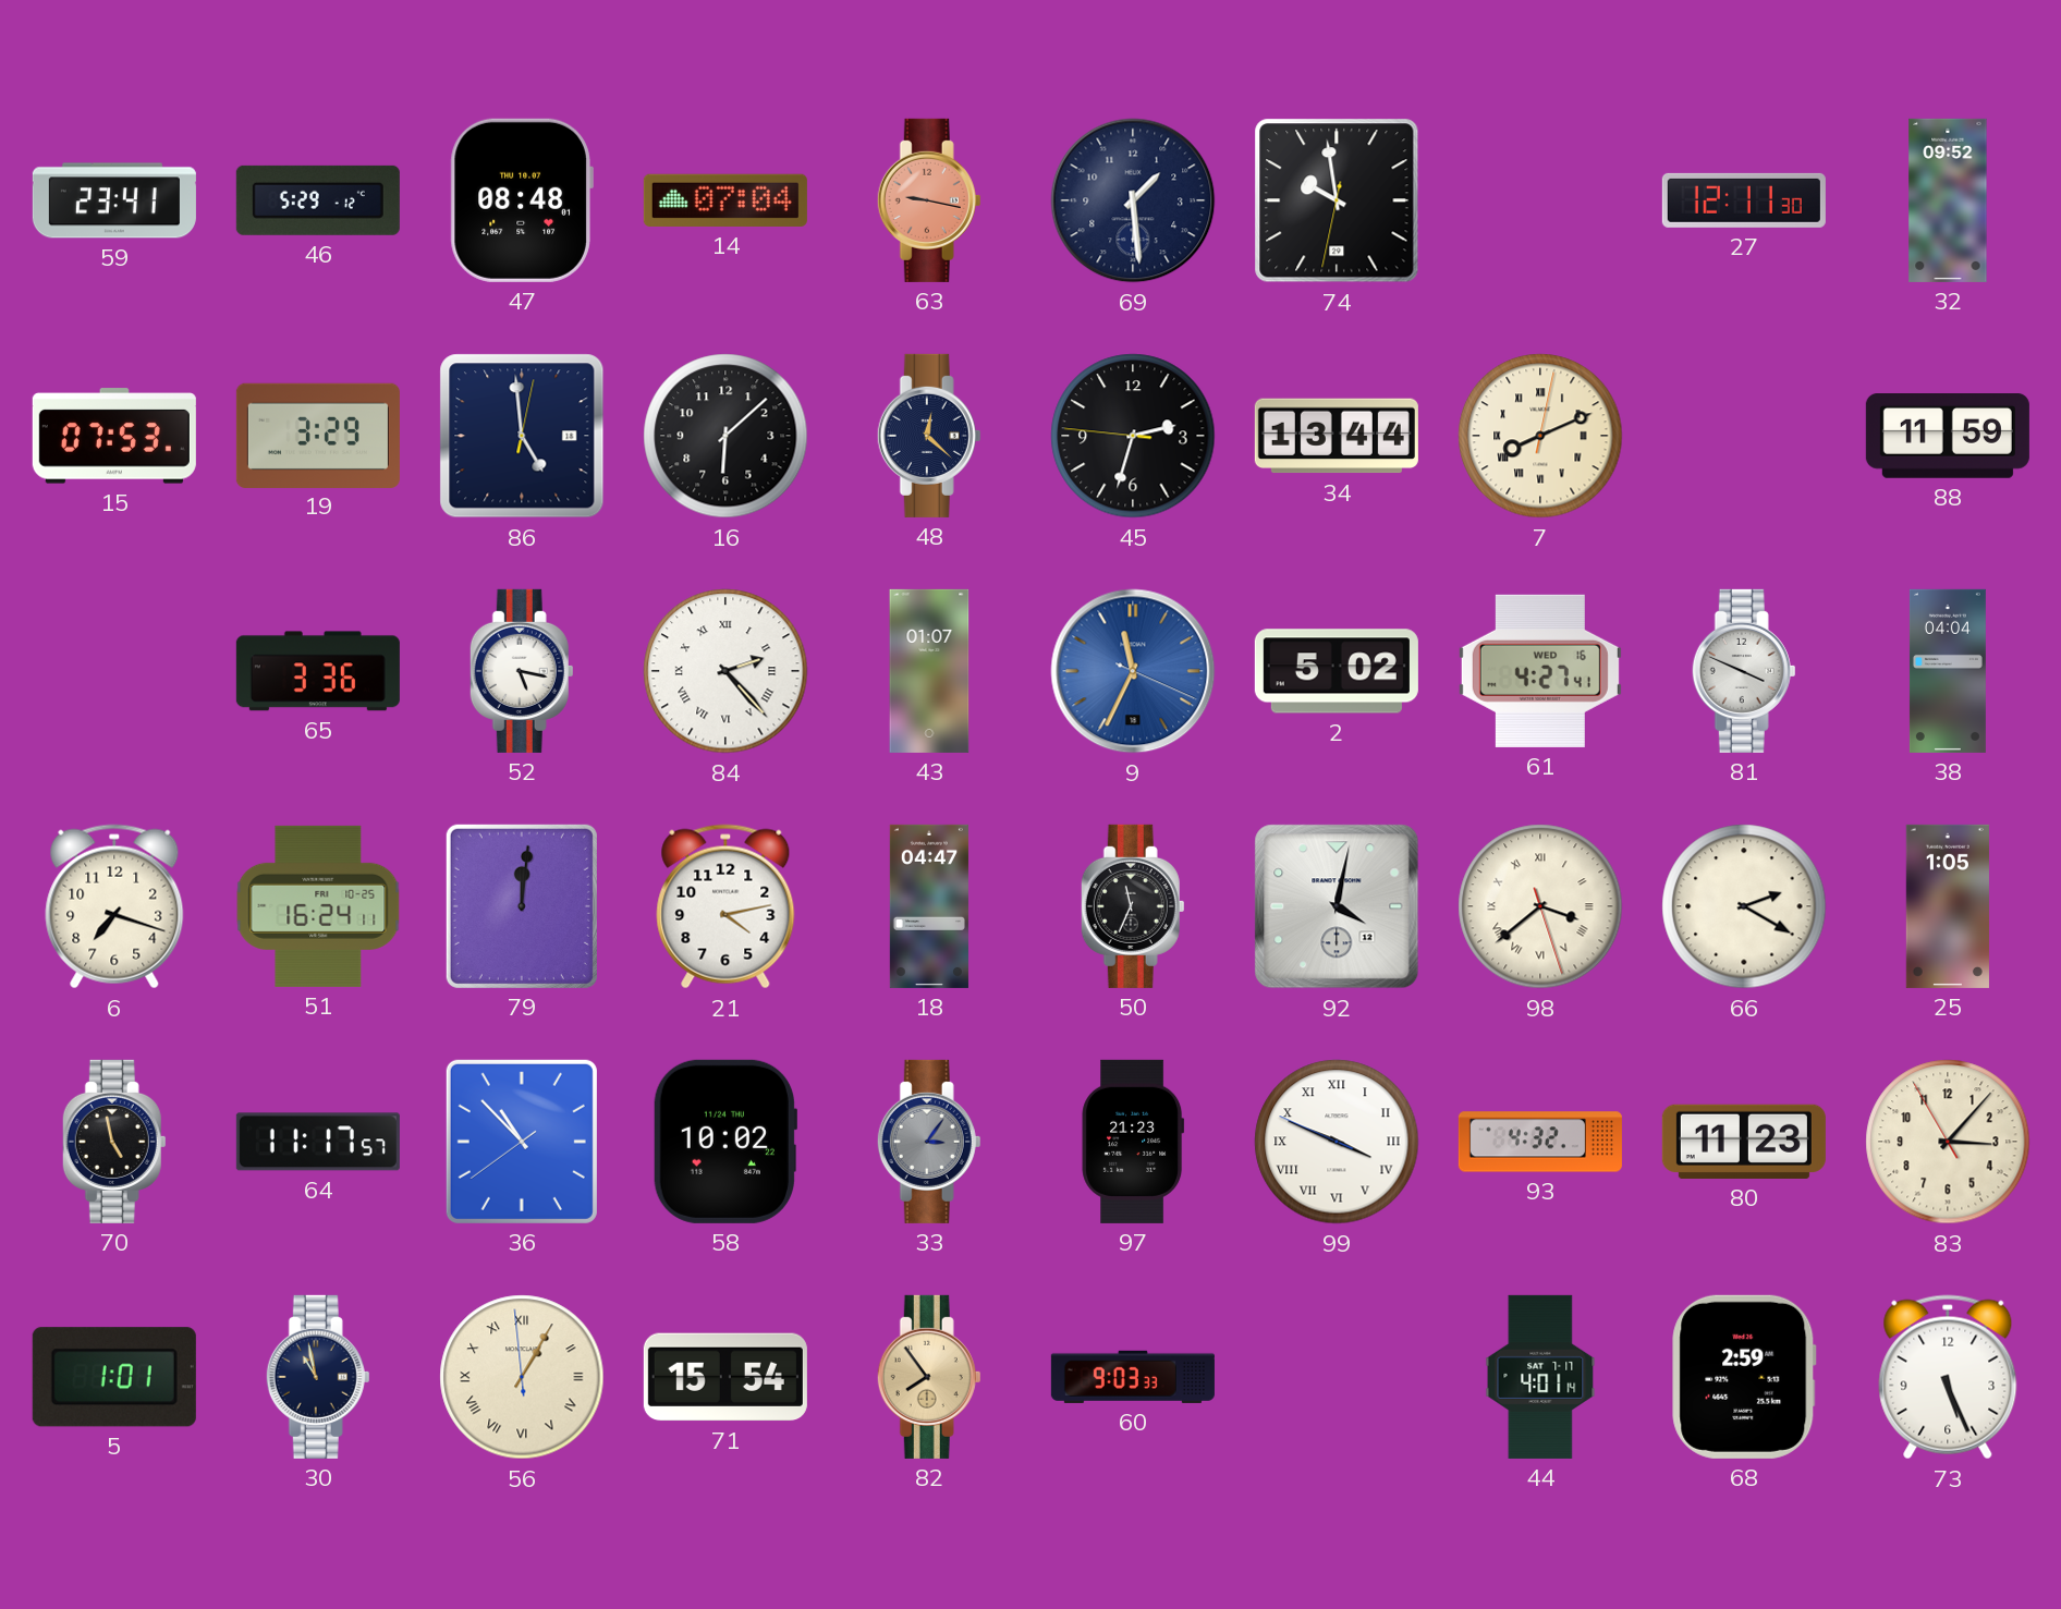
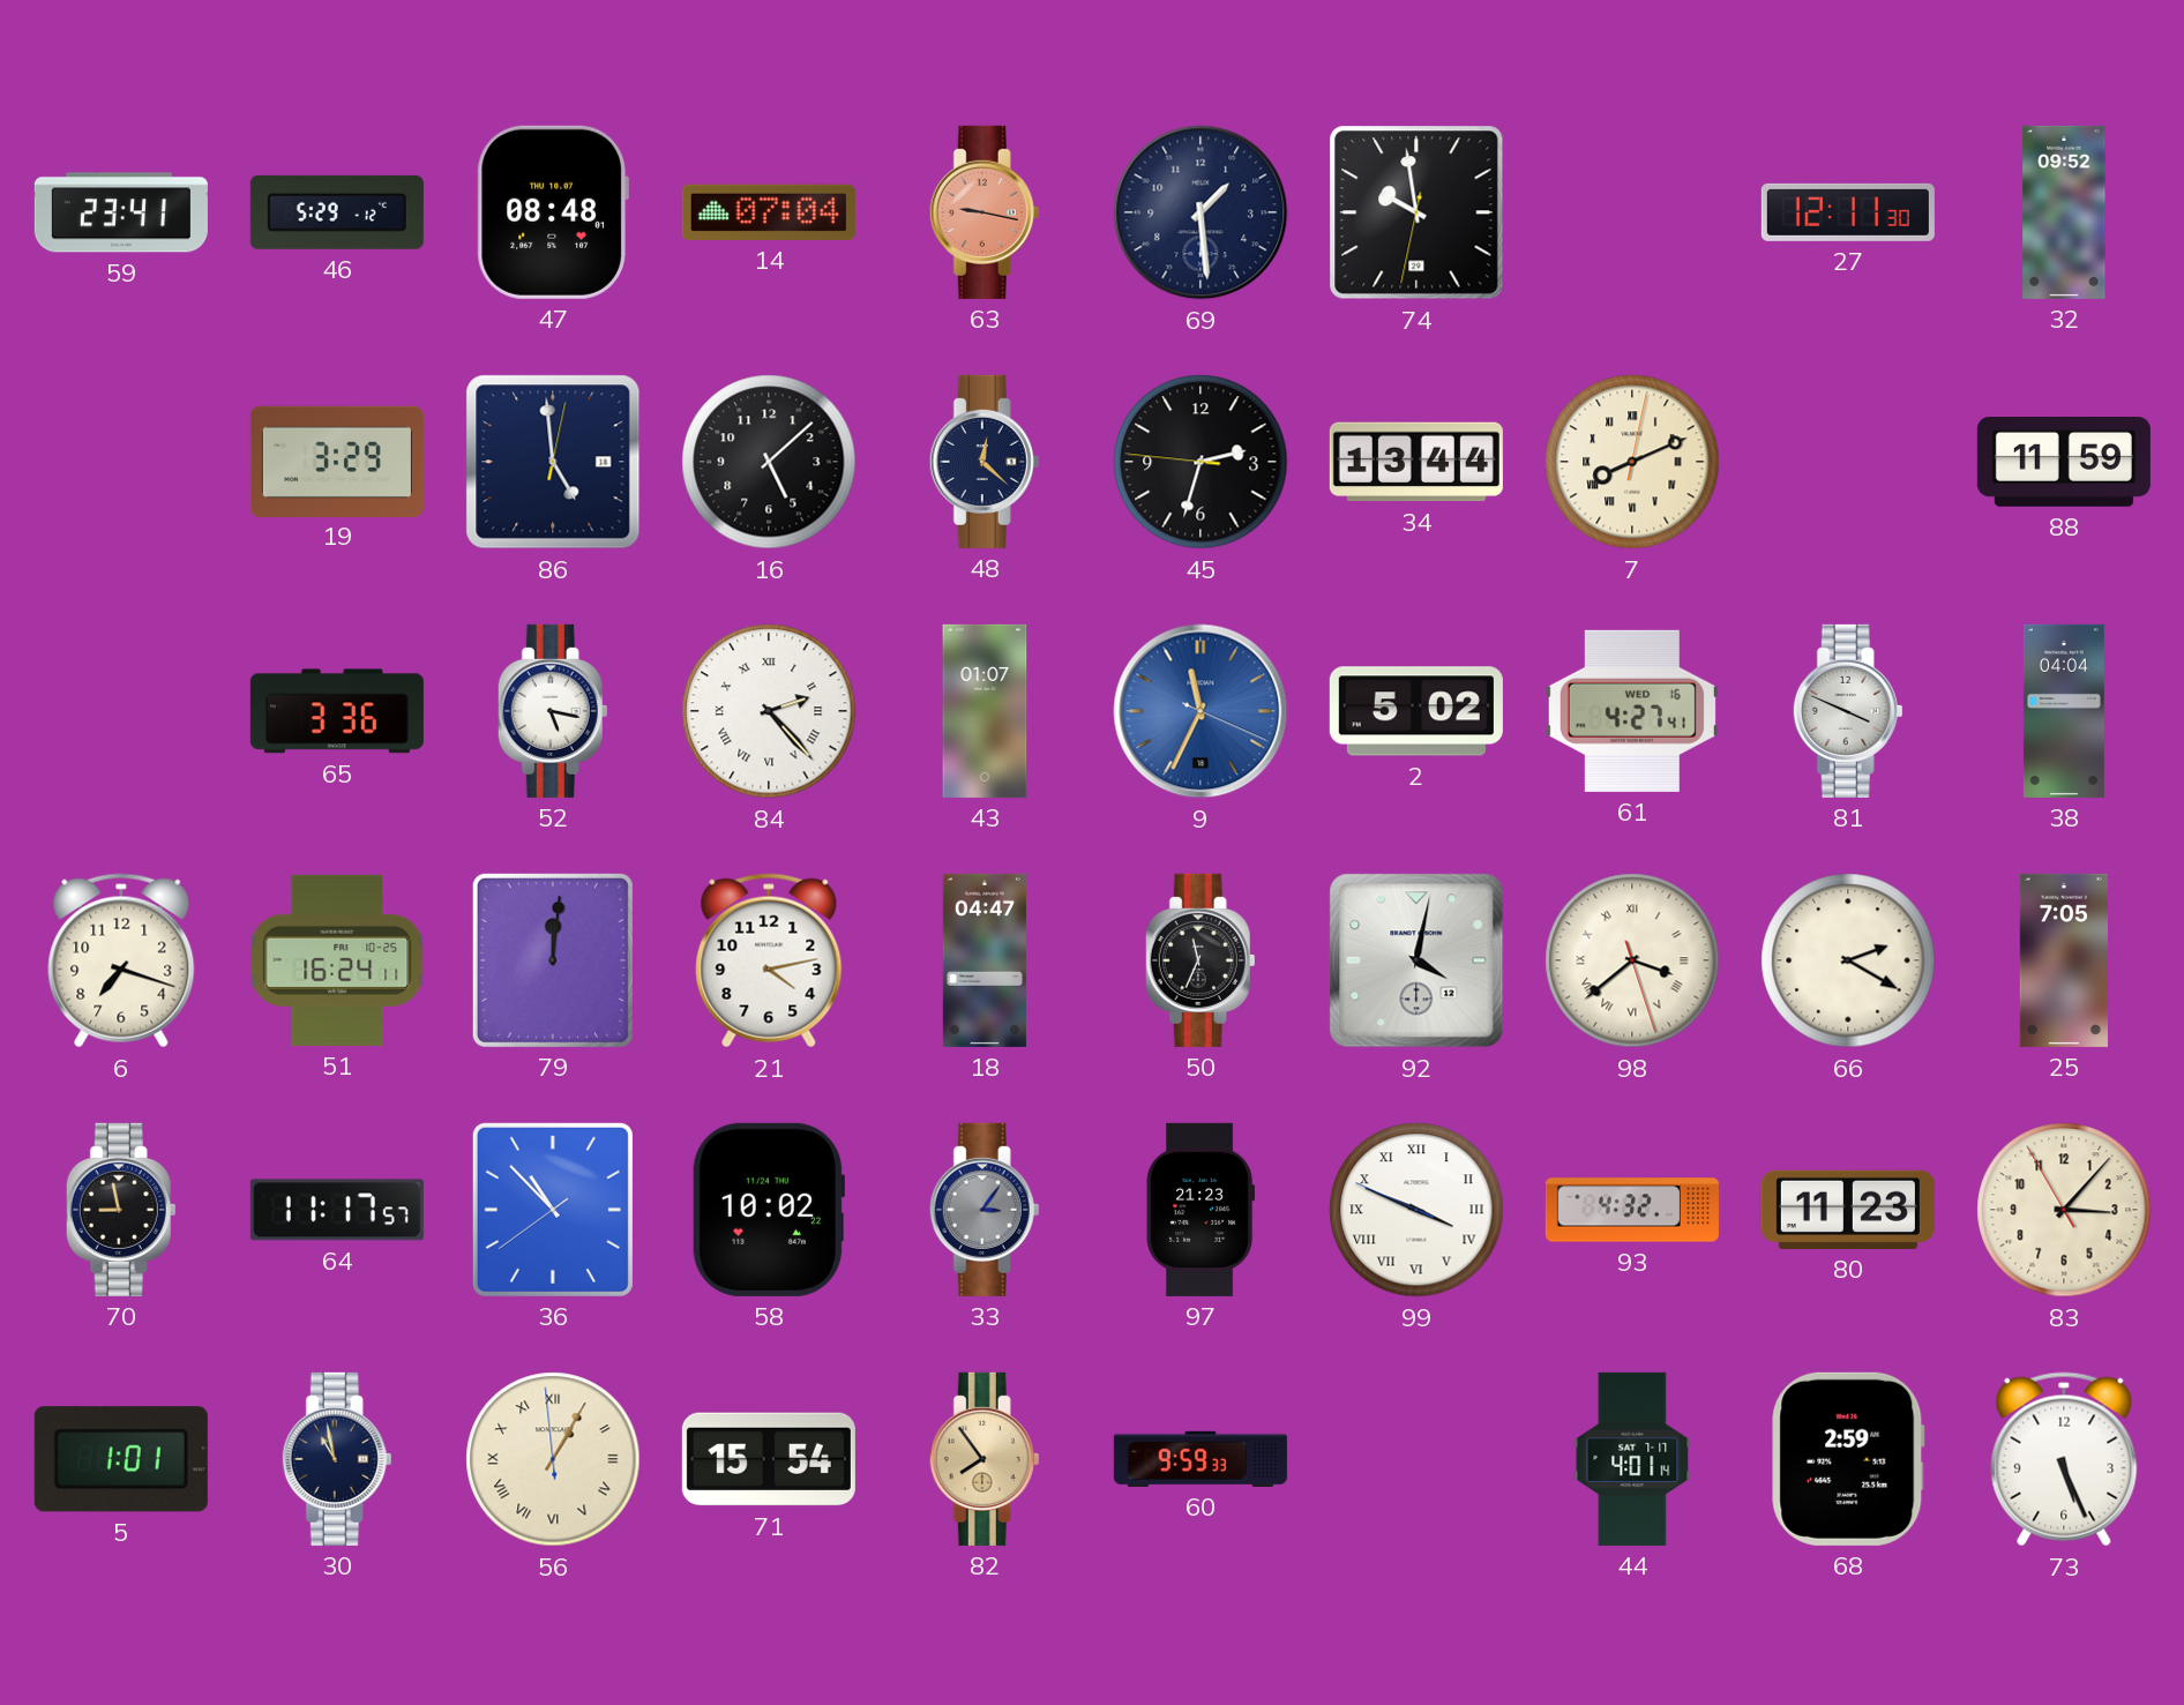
15: 07:53 -> none (114, 436)
16: 6:08 -> 5:08 (769, 462)
25: 1:05 -> 7:05 (2064, 960)
70: 4:58 -> 8:58 (121, 1210)
60: 9:03 -> 9:59 (1201, 1459)
